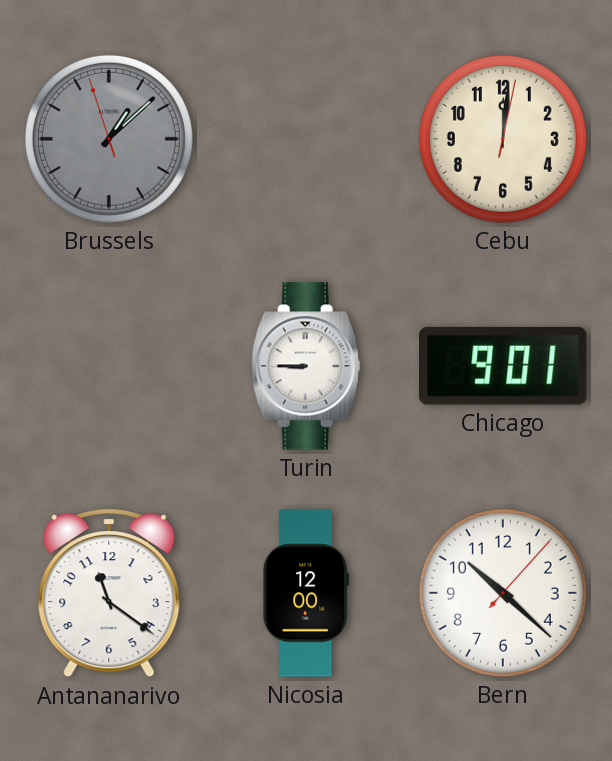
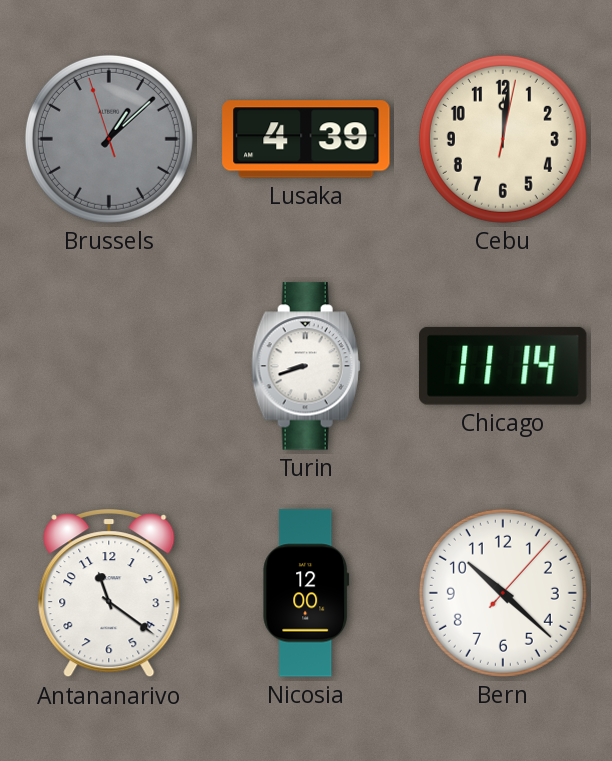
Lusaka: none -> 4:39 (306, 139)
Turin: 8:45 -> 8:42 (306, 366)
Chicago: 9:01 -> 11:14 (504, 366)
